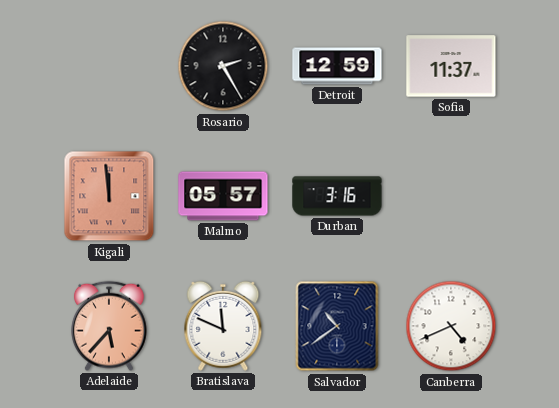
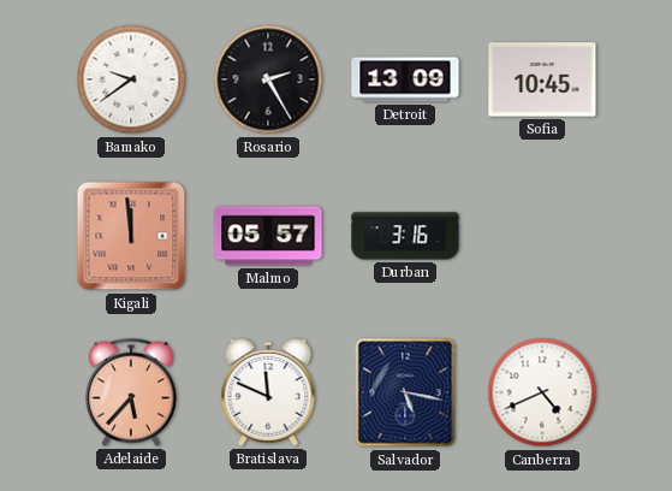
Bamako: none -> 9:39 (131, 79)
Detroit: 12:59 -> 13:09 (405, 79)
Sofia: 11:37 -> 10:45 (542, 79)
Salvador: 10:39 -> 5:17 (405, 392)
